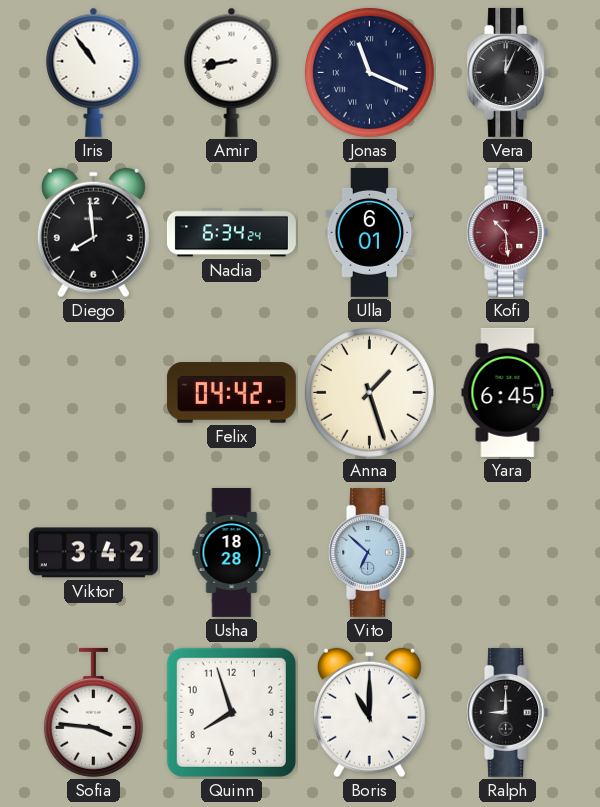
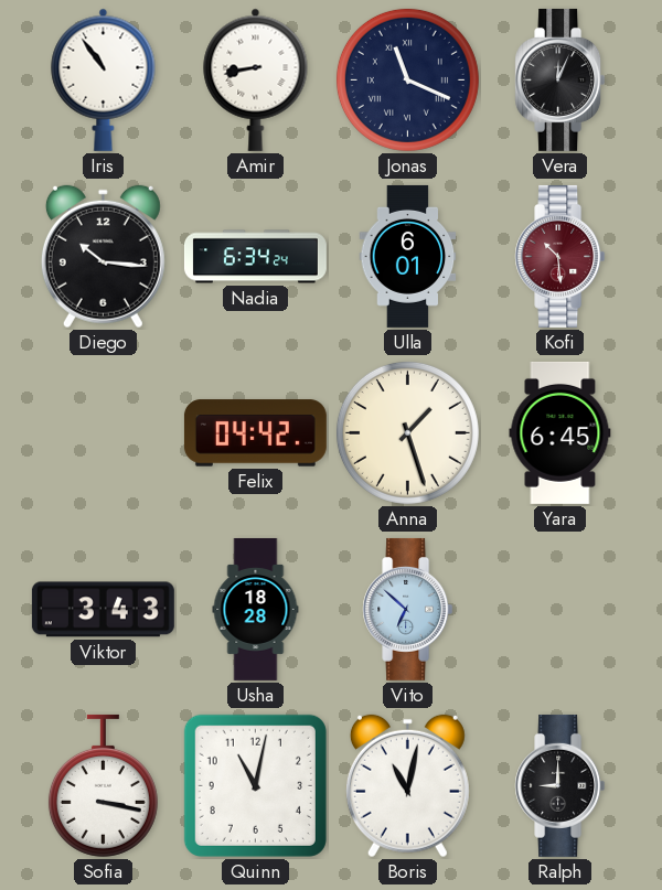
Diego: 7:59 -> 10:16 (103, 257)
Viktor: 3:42 -> 3:43 (103, 610)
Sofia: 3:46 -> 3:17 (103, 785)
Quinn: 7:57 -> 11:02 (255, 785)
Boris: 11:00 -> 11:02 (407, 786)
